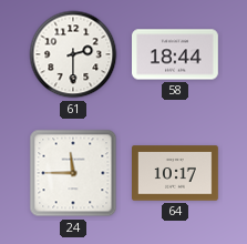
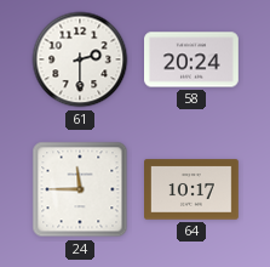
58: 18:44 -> 20:24 (193, 59)
